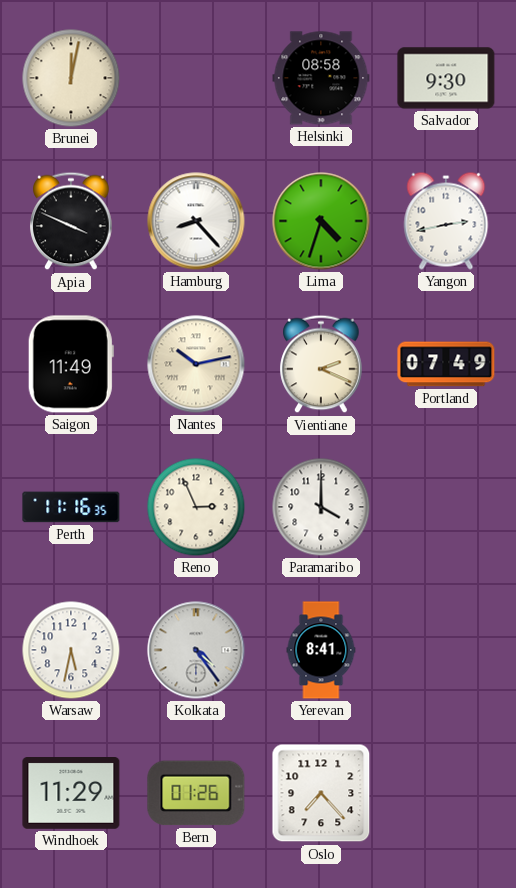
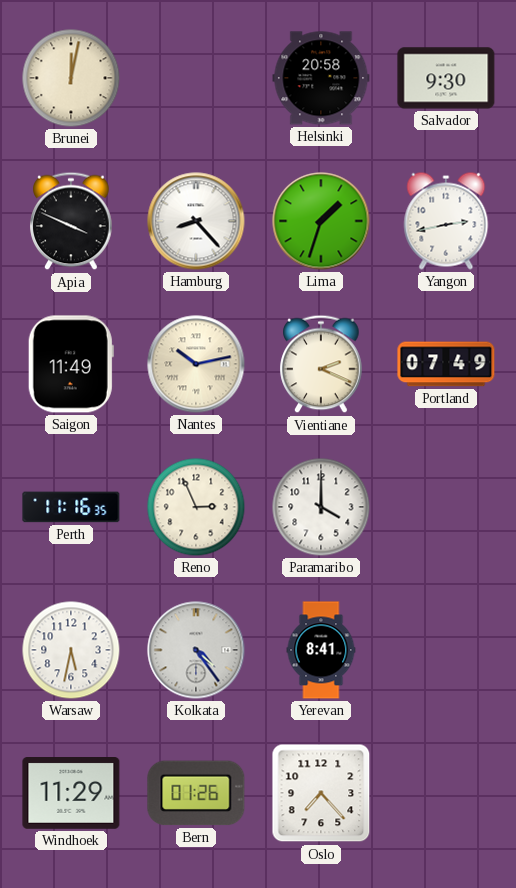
Helsinki: 08:58 -> 20:58 (321, 78)
Lima: 4:33 -> 1:33 (321, 221)
